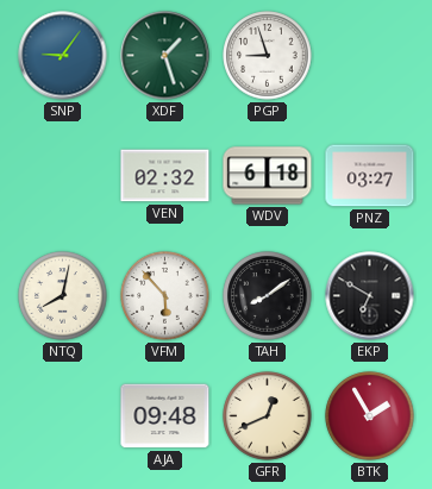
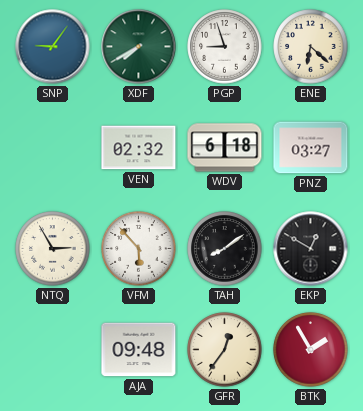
XDF: 1:27 -> 7:40 (139, 47)
ENE: none -> 6:22 (311, 47)
NTQ: 8:02 -> 2:55 (53, 249)
EKP: 6:50 -> 12:50 (311, 249)
GFR: 12:41 -> 12:36 (225, 350)
